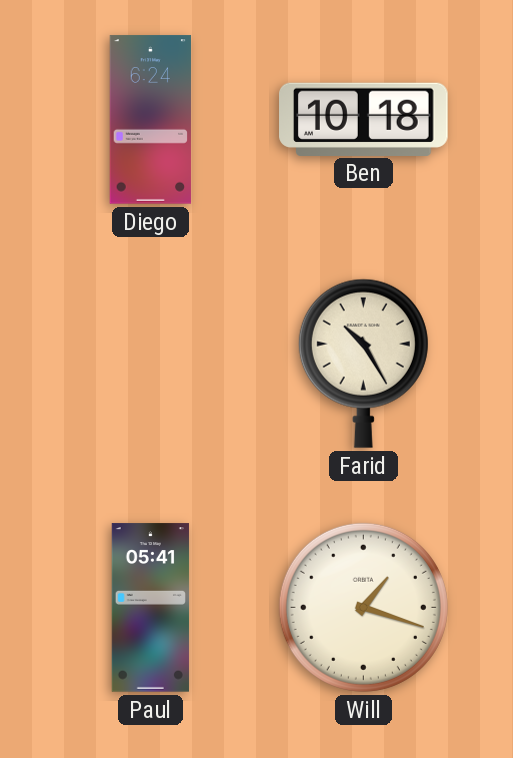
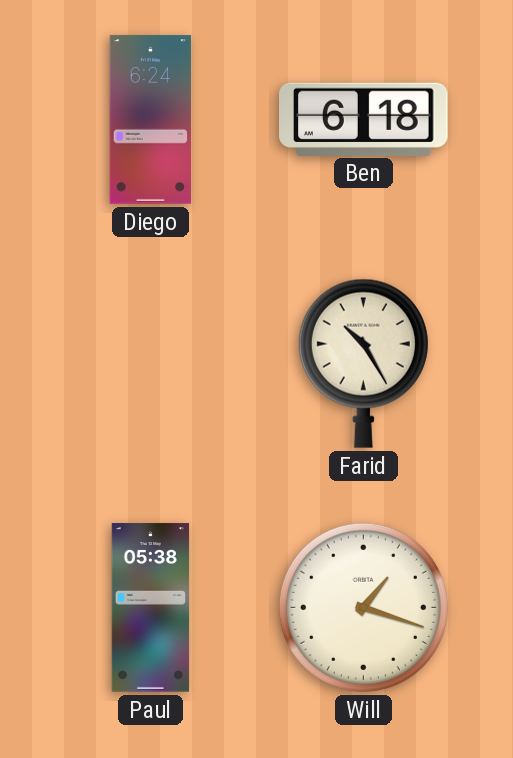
Ben: 10:18 -> 6:18 (364, 119)
Paul: 05:41 -> 05:38 (150, 608)
